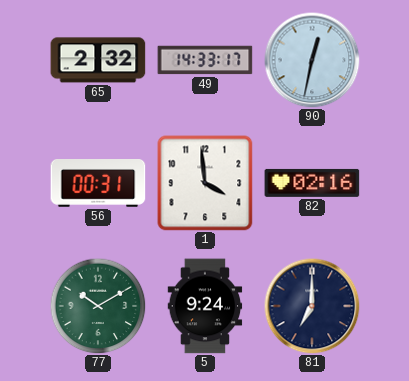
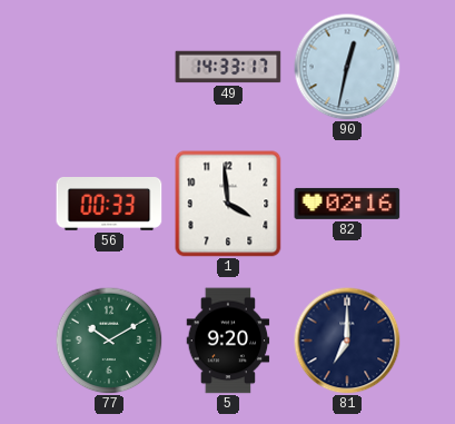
65: 2:32 -> none (98, 60)
56: 00:31 -> 00:33 (109, 205)
5: 9:24 -> 9:20 (228, 341)
